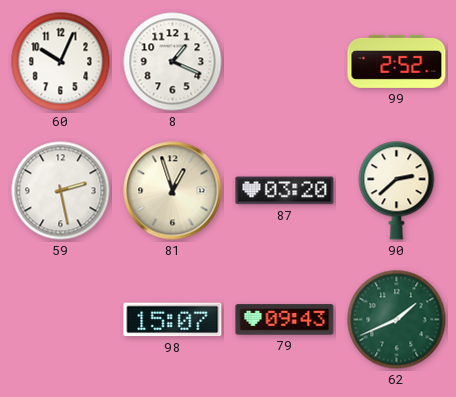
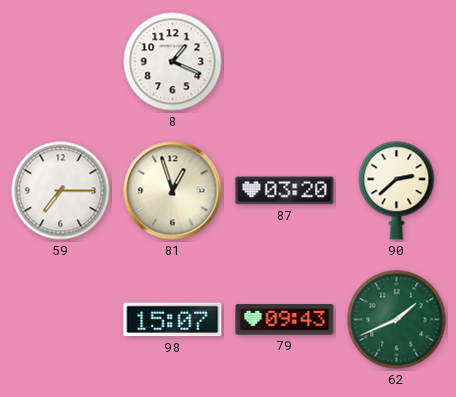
60: 10:04 -> none (61, 62)
99: 2:52 -> none (397, 61)
59: 2:28 -> 7:15 (61, 191)
